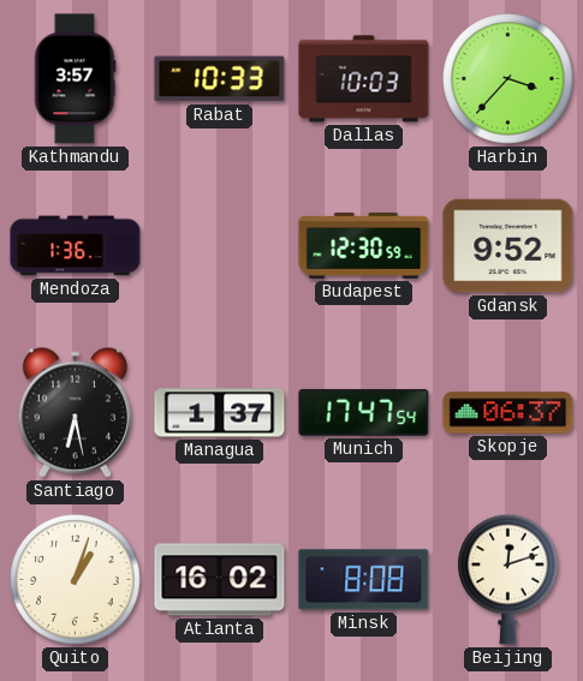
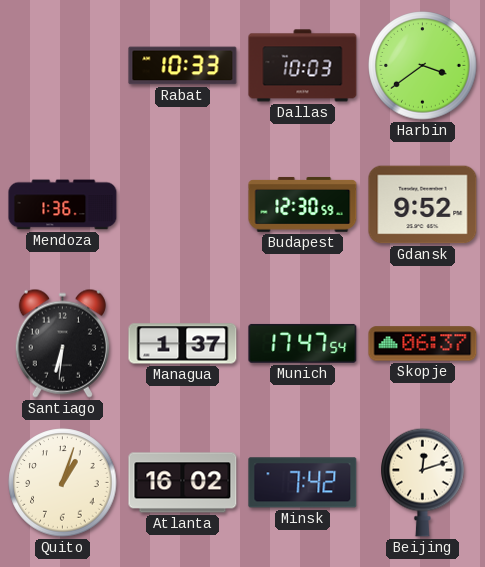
Kathmandu: 3:57 -> none (76, 79)
Harbin: 3:37 -> 3:39 (423, 66)
Santiago: 6:28 -> 6:31 (62, 343)
Minsk: 8:08 -> 7:42 (303, 483)
